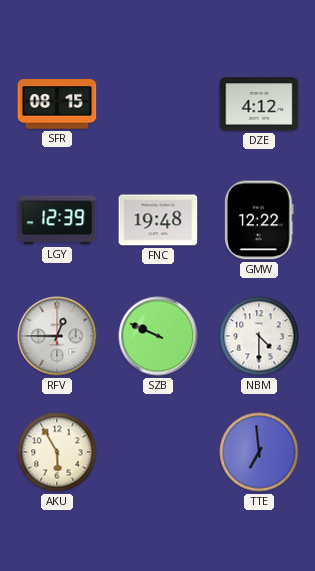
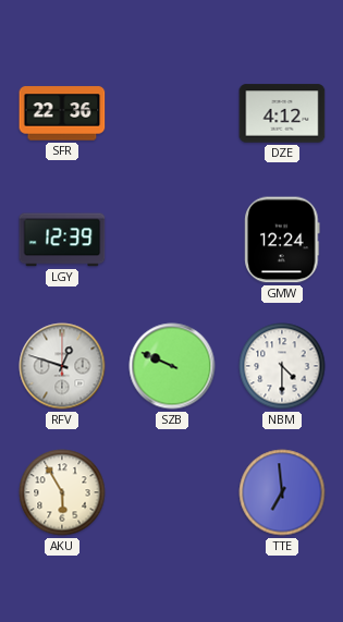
SFR: 08:15 -> 22:36 (62, 113)
FNC: 19:48 -> none (158, 220)
GMW: 12:22 -> 12:24 (282, 240)
RFV: 12:45 -> 12:48 (62, 366)
